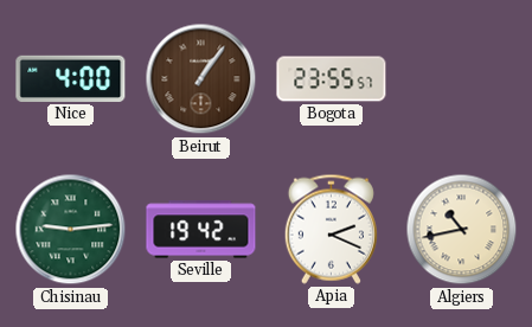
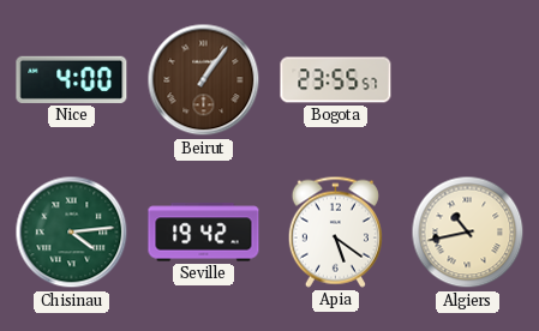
Chisinau: 9:14 -> 4:14 (72, 233)
Apia: 2:19 -> 5:21 (335, 231)
